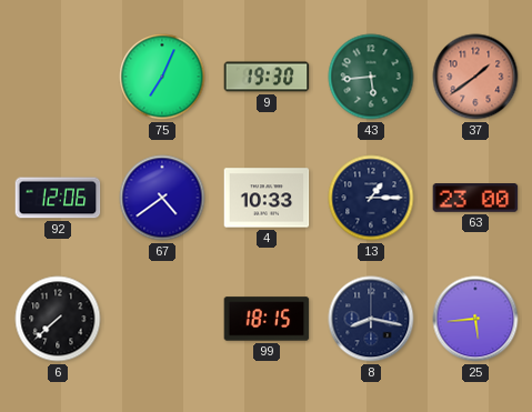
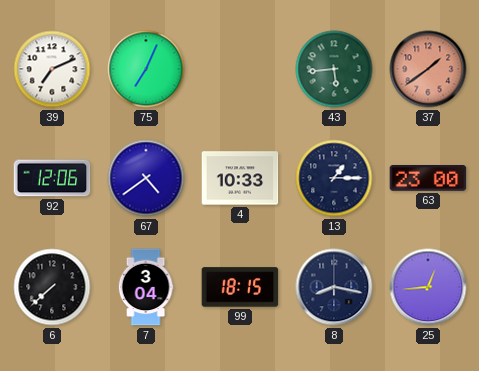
39: none -> 7:11 (52, 69)
9: 19:30 -> none (267, 77)
7: none -> 3:04 (146, 287)
25: 5:44 -> 12:44 (428, 287)
